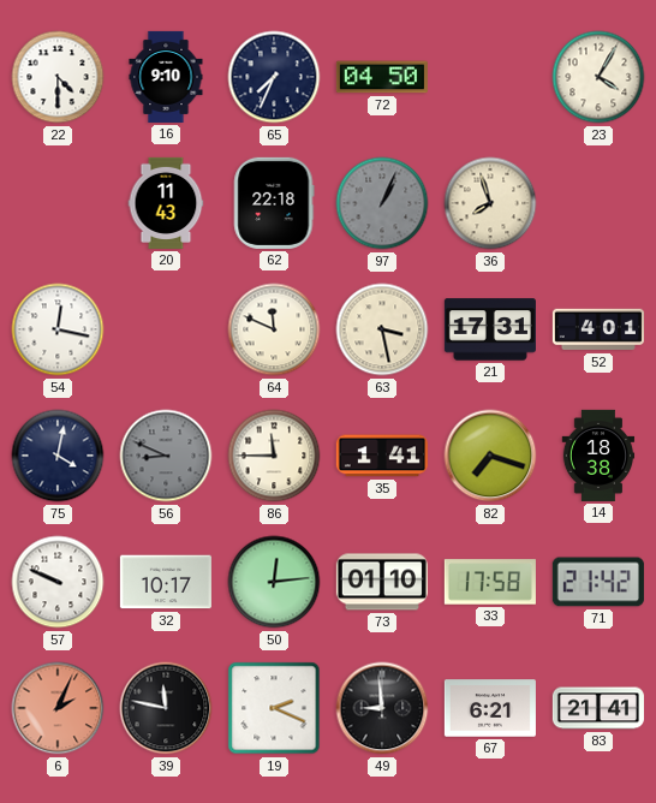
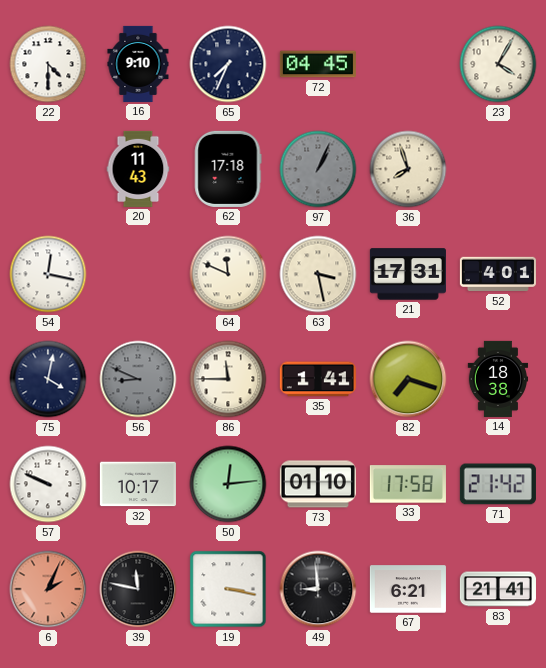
72: 04:50 -> 04:45 (318, 64)
62: 22:18 -> 17:18 (228, 169)
19: 2:19 -> 3:17 (228, 589)
